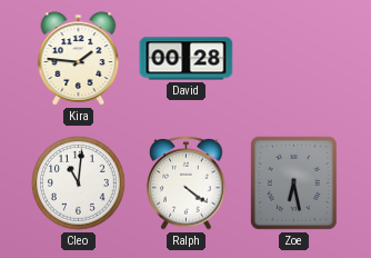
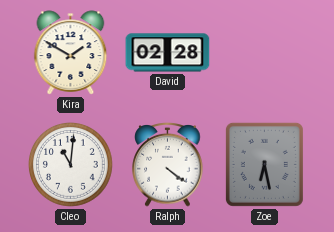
Kira: 1:46 -> 1:50 (71, 53)
David: 00:28 -> 02:28 (168, 53)
